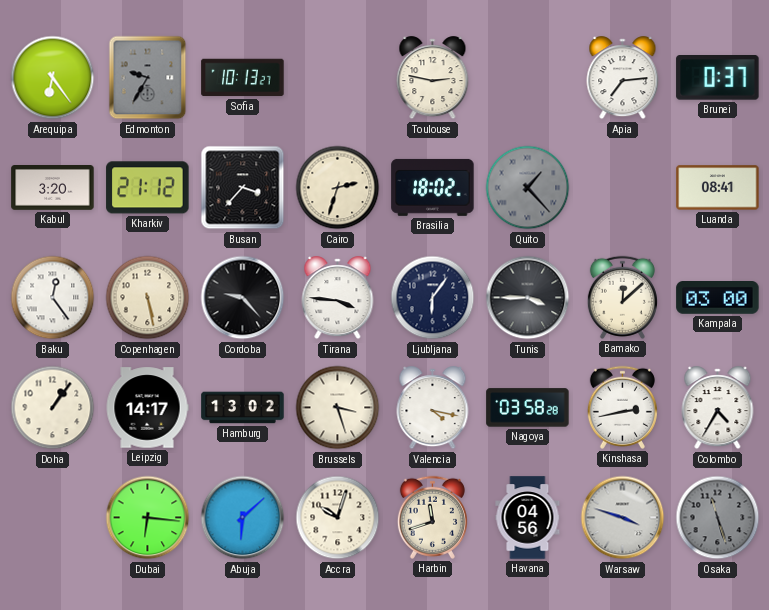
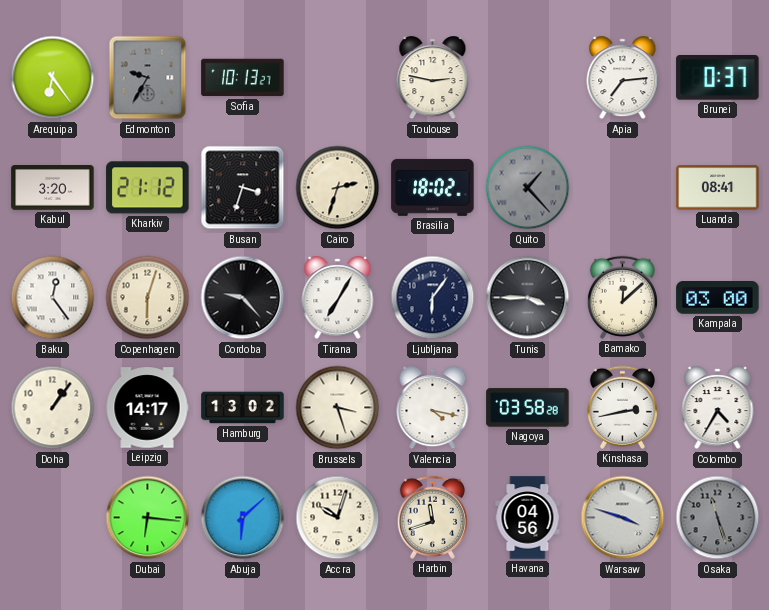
Busan: 3:37 -> 3:33 (243, 188)
Copenhagen: 5:28 -> 6:03 (148, 298)
Tirana: 3:46 -> 7:05 (338, 298)
